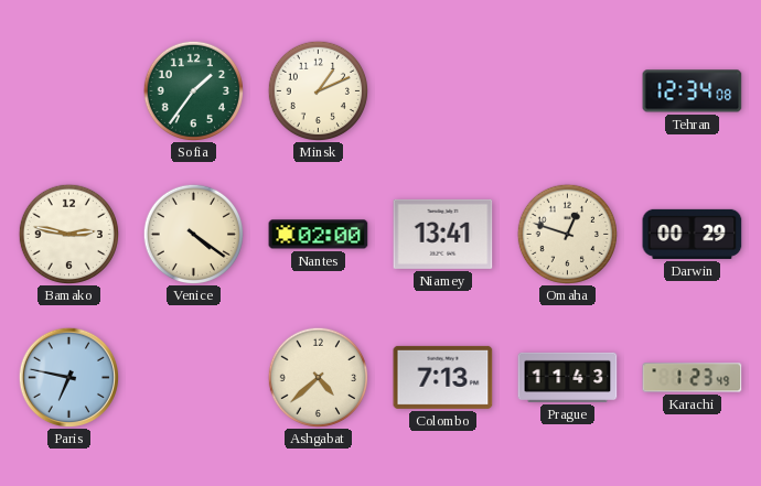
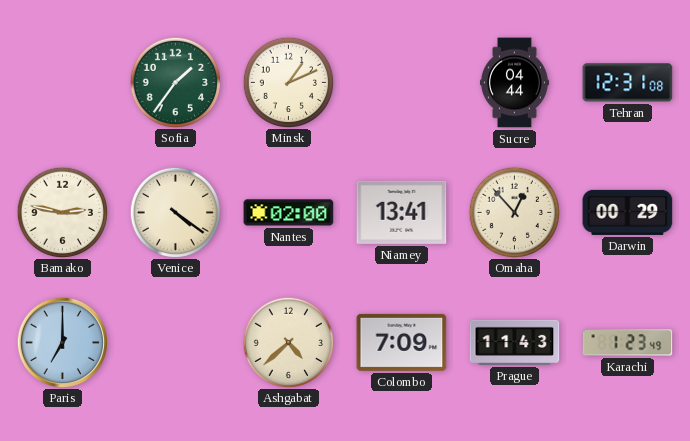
Sucre: none -> 04:44 (514, 83)
Tehran: 12:34 -> 12:31 (628, 83)
Omaha: 12:48 -> 12:53 (514, 212)
Paris: 6:47 -> 7:00 (62, 342)
Colombo: 7:13 -> 7:09 (402, 342)
